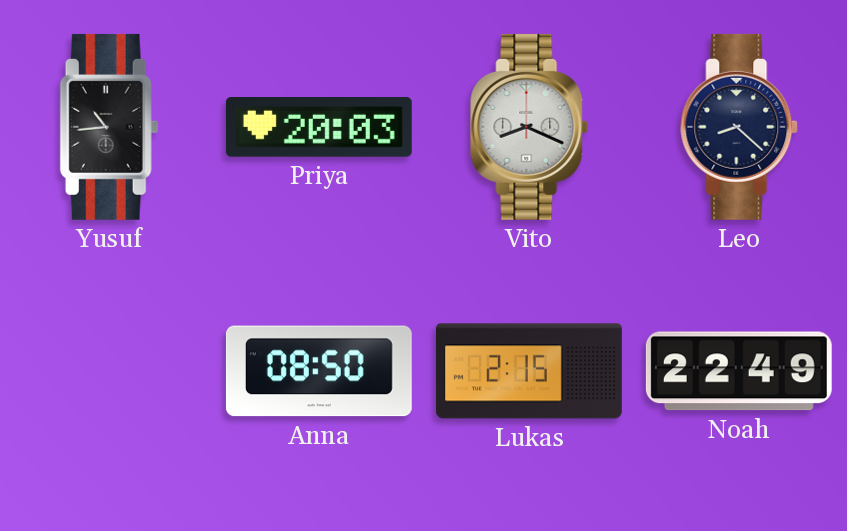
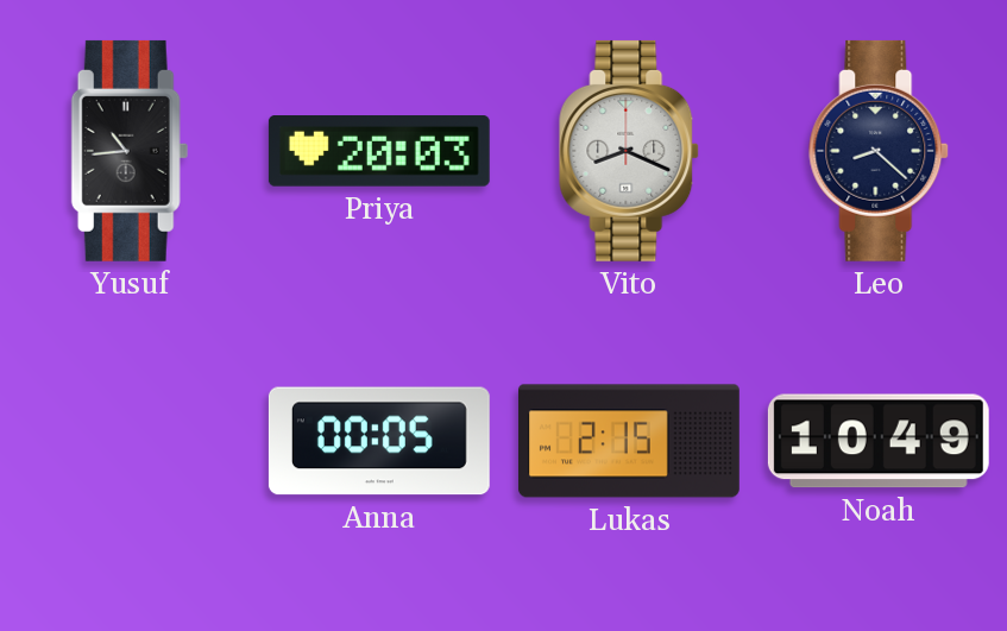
Anna: 08:50 -> 00:05 (379, 441)
Noah: 22:49 -> 10:49 (879, 441)
